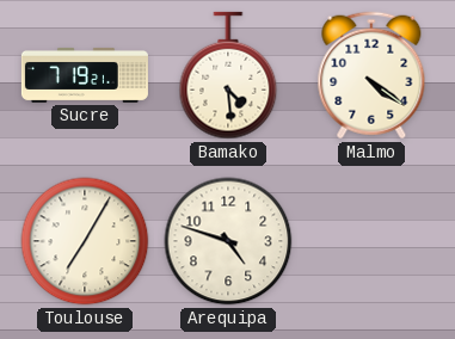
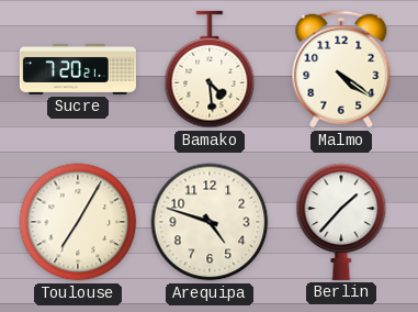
Sucre: 7:19 -> 7:20 (78, 69)
Berlin: none -> 1:37 (341, 222)
